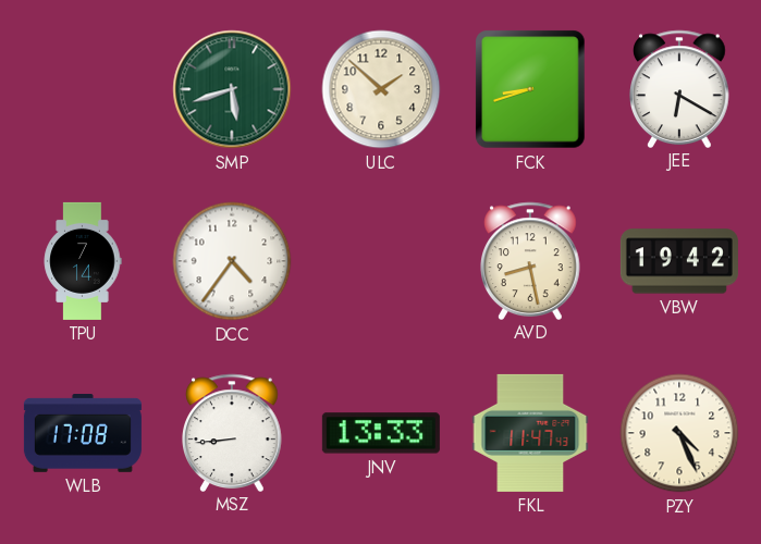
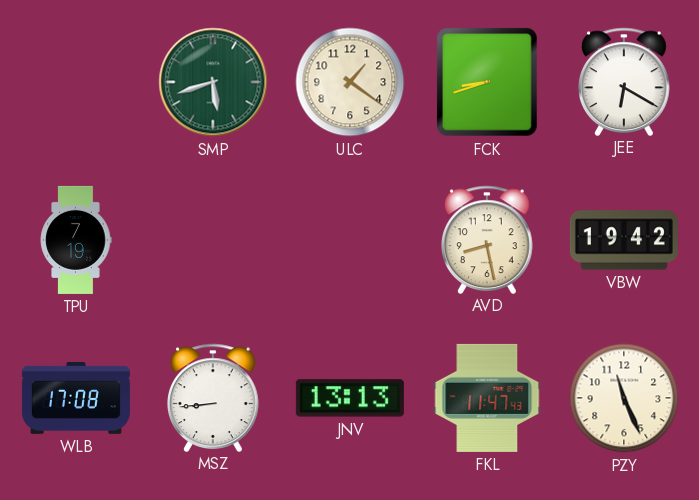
ULC: 1:52 -> 1:21 (350, 82)
TPU: 7:14 -> 7:19 (76, 240)
DCC: 4:36 -> none (232, 261)
JNV: 13:33 -> 13:13 (350, 398)
PZY: 4:26 -> 11:26 (624, 398)
